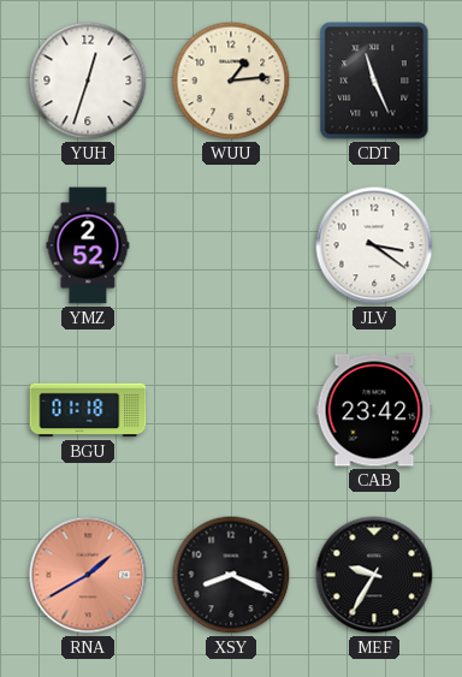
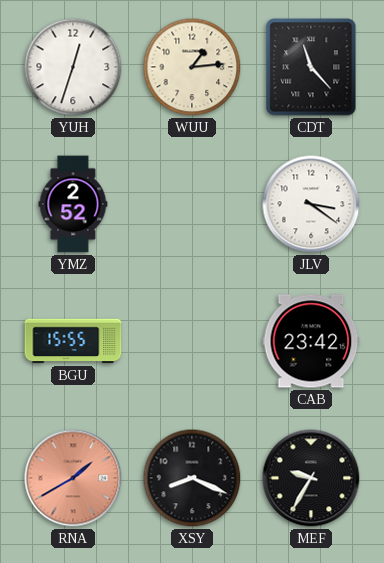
CDT: 11:26 -> 11:23 (311, 67)
BGU: 01:18 -> 15:55 (73, 341)
